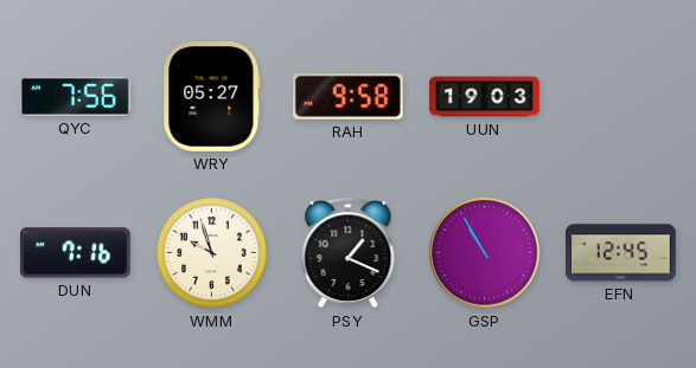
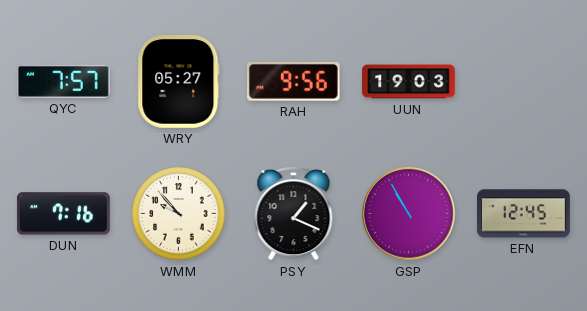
QYC: 7:56 -> 7:57 (63, 81)
RAH: 9:58 -> 9:56 (293, 82)
WMM: 9:57 -> 9:53 (179, 214)
